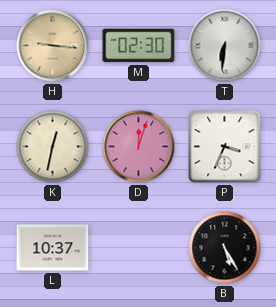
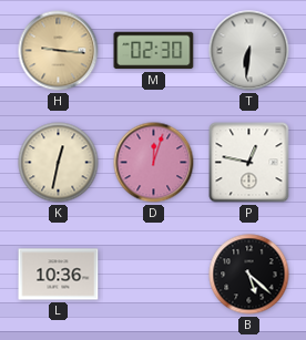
P: 3:34 -> 12:47 (249, 163)
L: 10:37 -> 10:36 (59, 275)
B: 5:25 -> 5:22 (249, 275)
